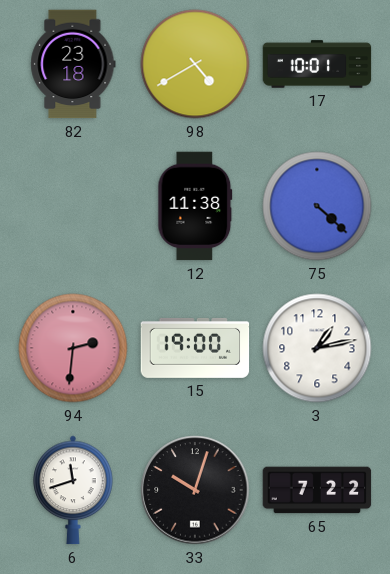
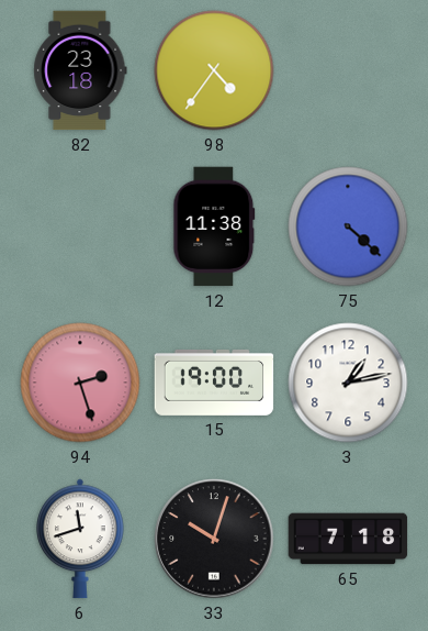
98: 4:40 -> 4:36 (214, 70)
17: 10:01 -> none (317, 64)
94: 2:31 -> 2:27 (80, 383)
65: 7:22 -> 7:18 (348, 539)
